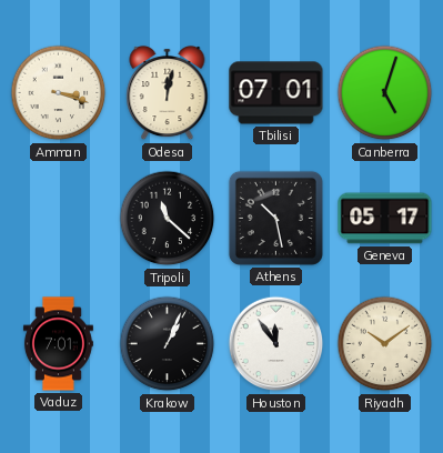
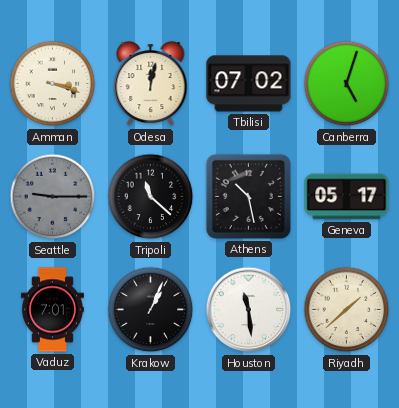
Tbilisi: 07:01 -> 07:02 (249, 84)
Seattle: none -> 9:15 (53, 197)
Houston: 11:54 -> 11:29 (249, 310)
Riyadh: 10:09 -> 1:38 (347, 310)
